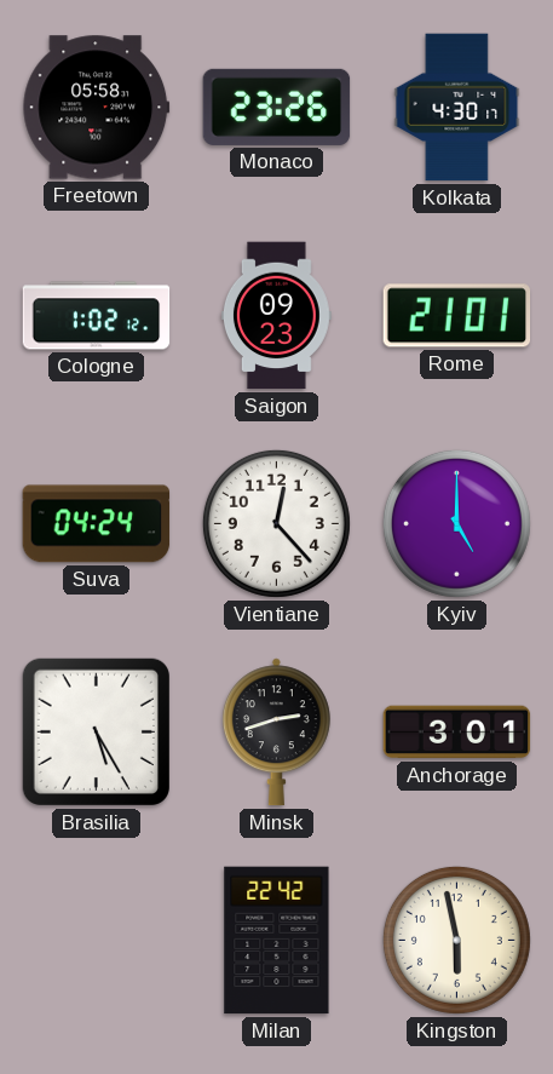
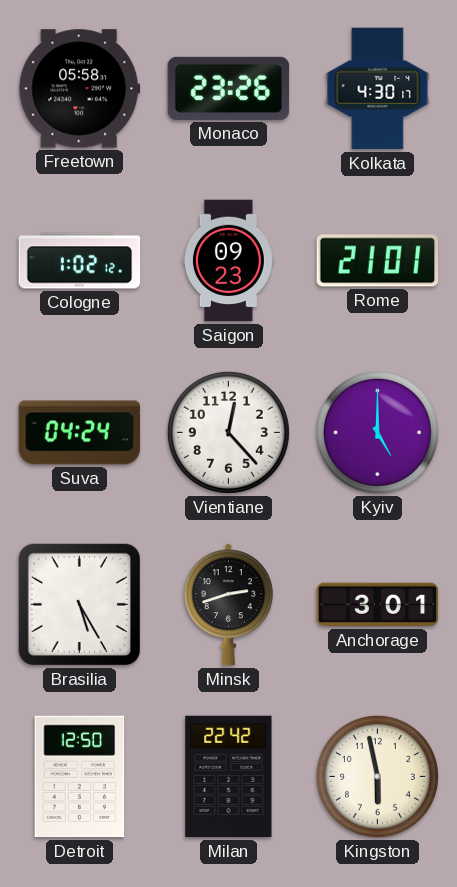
Detroit: none -> 12:50 (80, 777)
